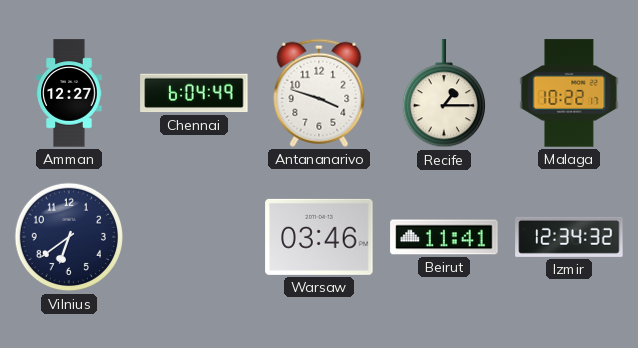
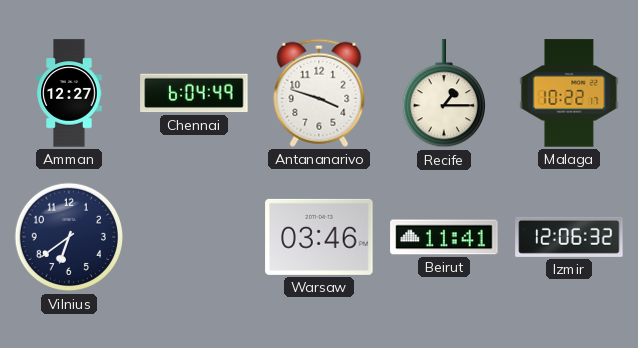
Izmir: 12:34 -> 12:06 (569, 237)
